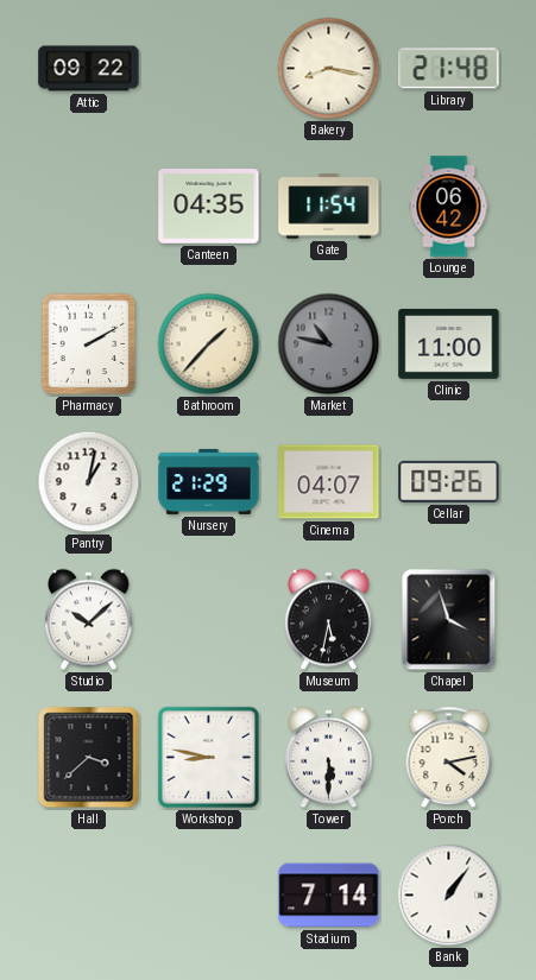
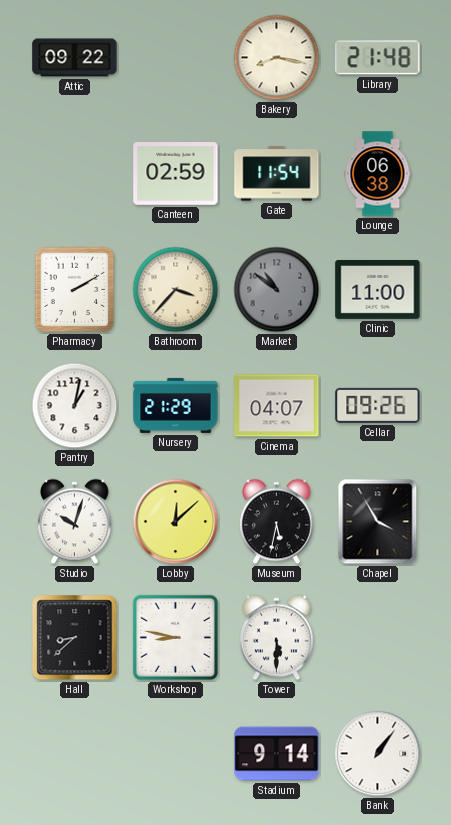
Canteen: 04:35 -> 02:59 (176, 174)
Lounge: 06:42 -> 06:38 (378, 174)
Bathroom: 1:37 -> 3:37 (176, 290)
Market: 10:47 -> 10:51 (277, 290)
Studio: 10:08 -> 10:03 (75, 522)
Lobby: none -> 12:08 (176, 522)
Chapel: 3:57 -> 3:55 (378, 522)
Hall: 3:38 -> 8:38 (75, 638)
Porch: 4:13 -> none (449, 758)
Stadium: 7:14 -> 9:14 (277, 754)
